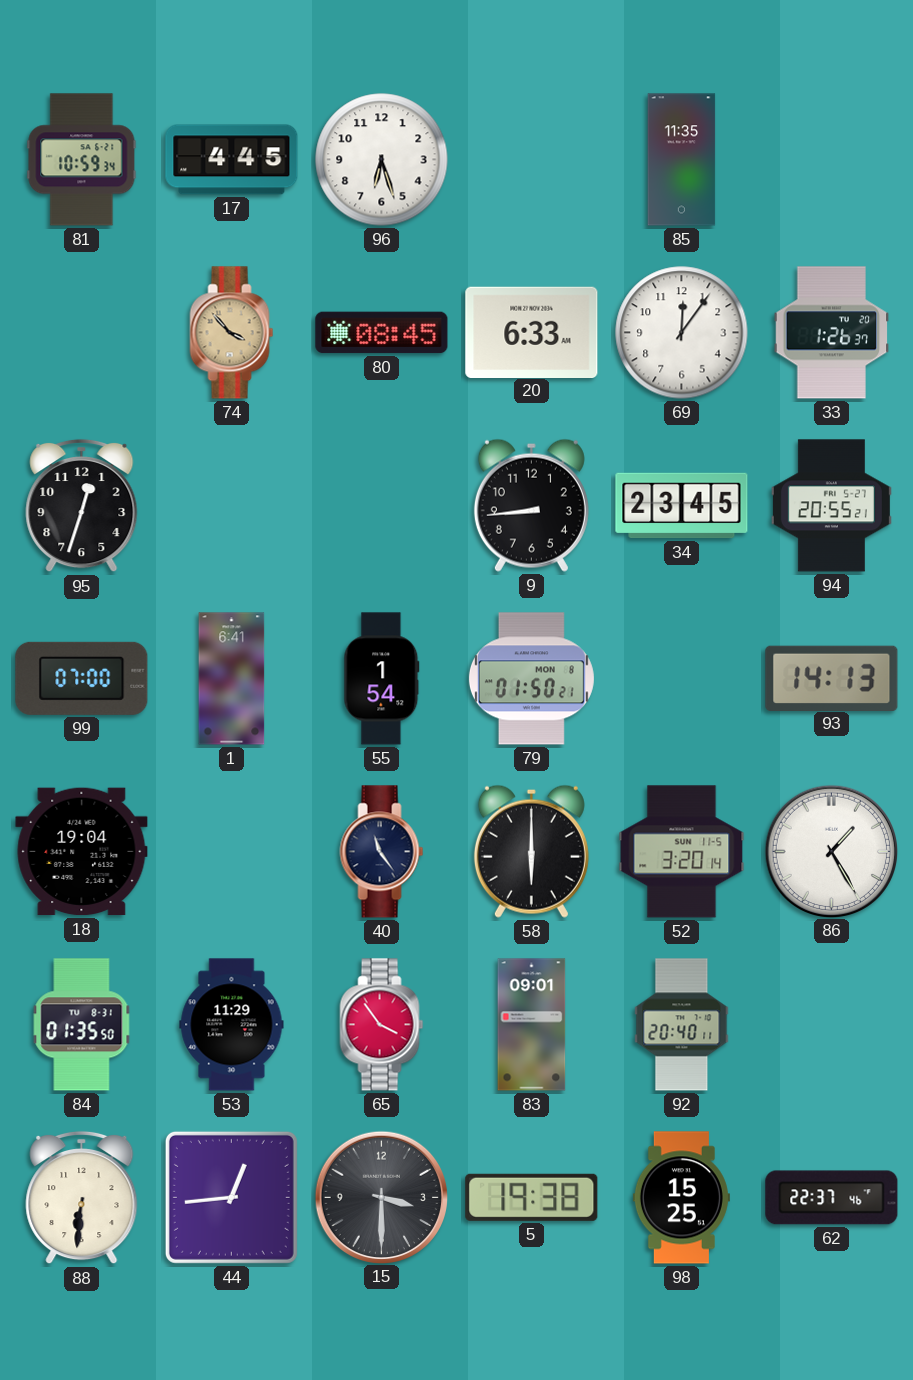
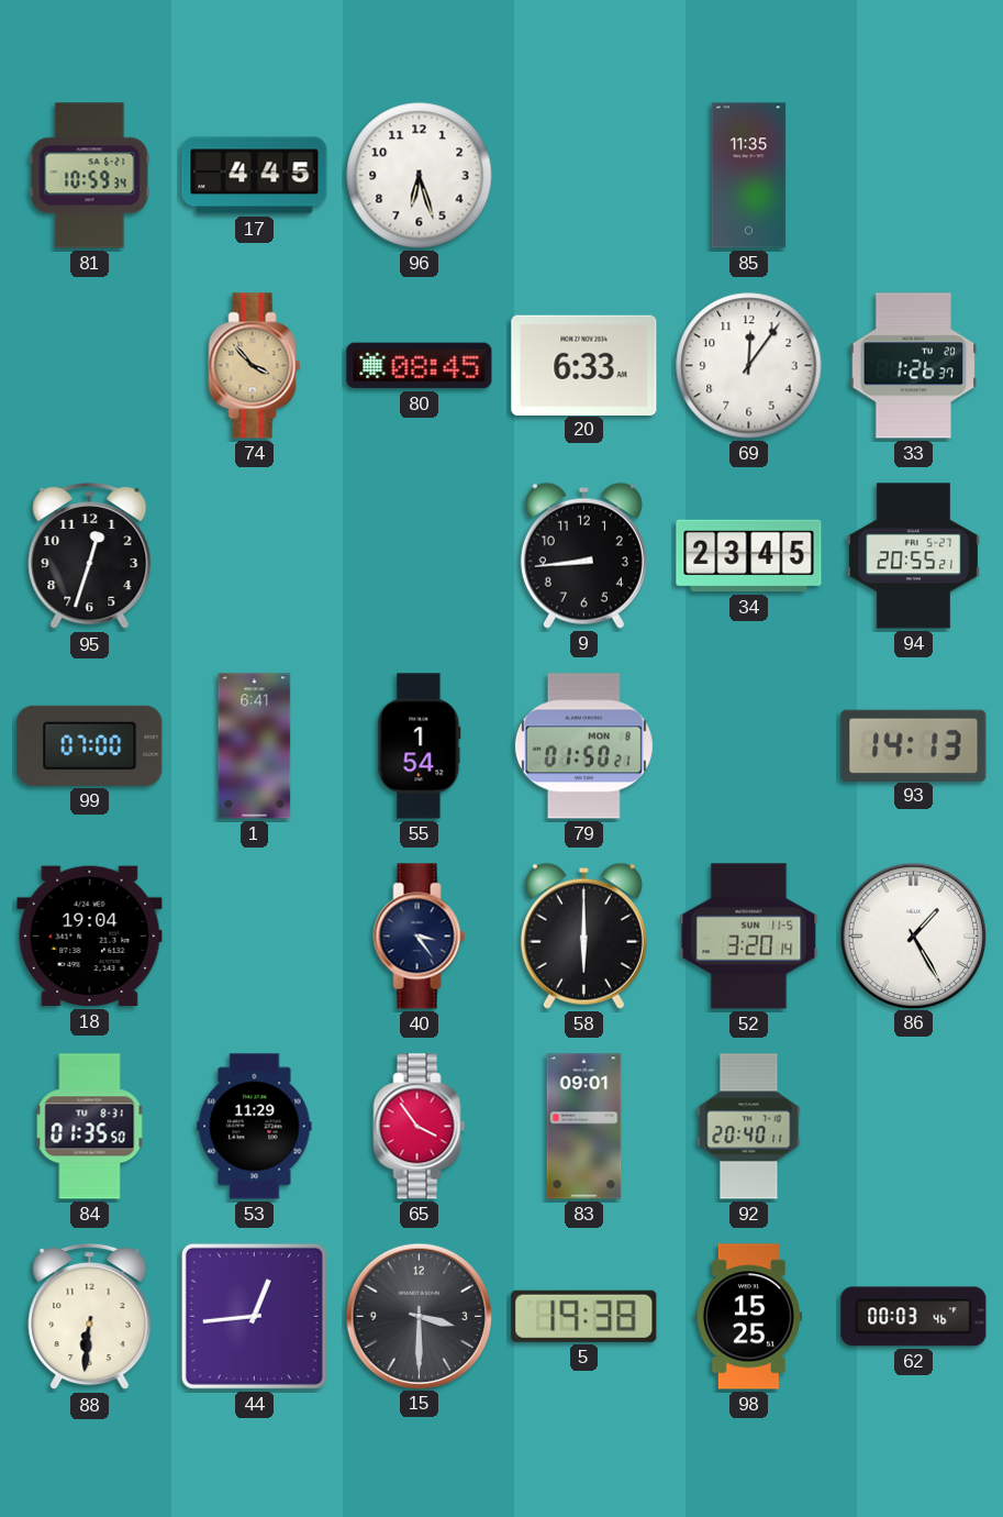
40: 11:24 -> 3:24 (420, 937)
62: 22:37 -> 00:03 (914, 1317)
